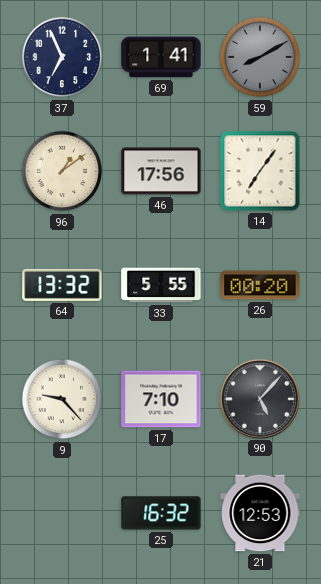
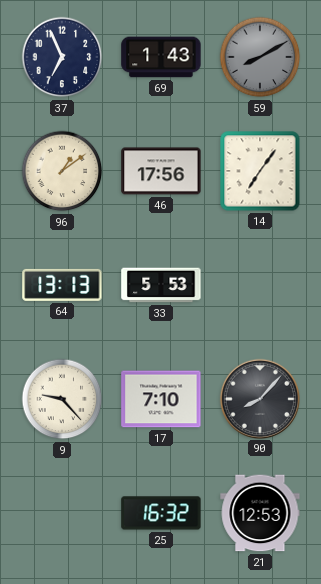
69: 1:41 -> 1:43 (161, 57)
64: 13:32 -> 13:13 (62, 285)
33: 5:55 -> 5:53 (161, 285)
26: 00:20 -> none (260, 285)
90: 5:07 -> 8:07 (259, 398)
